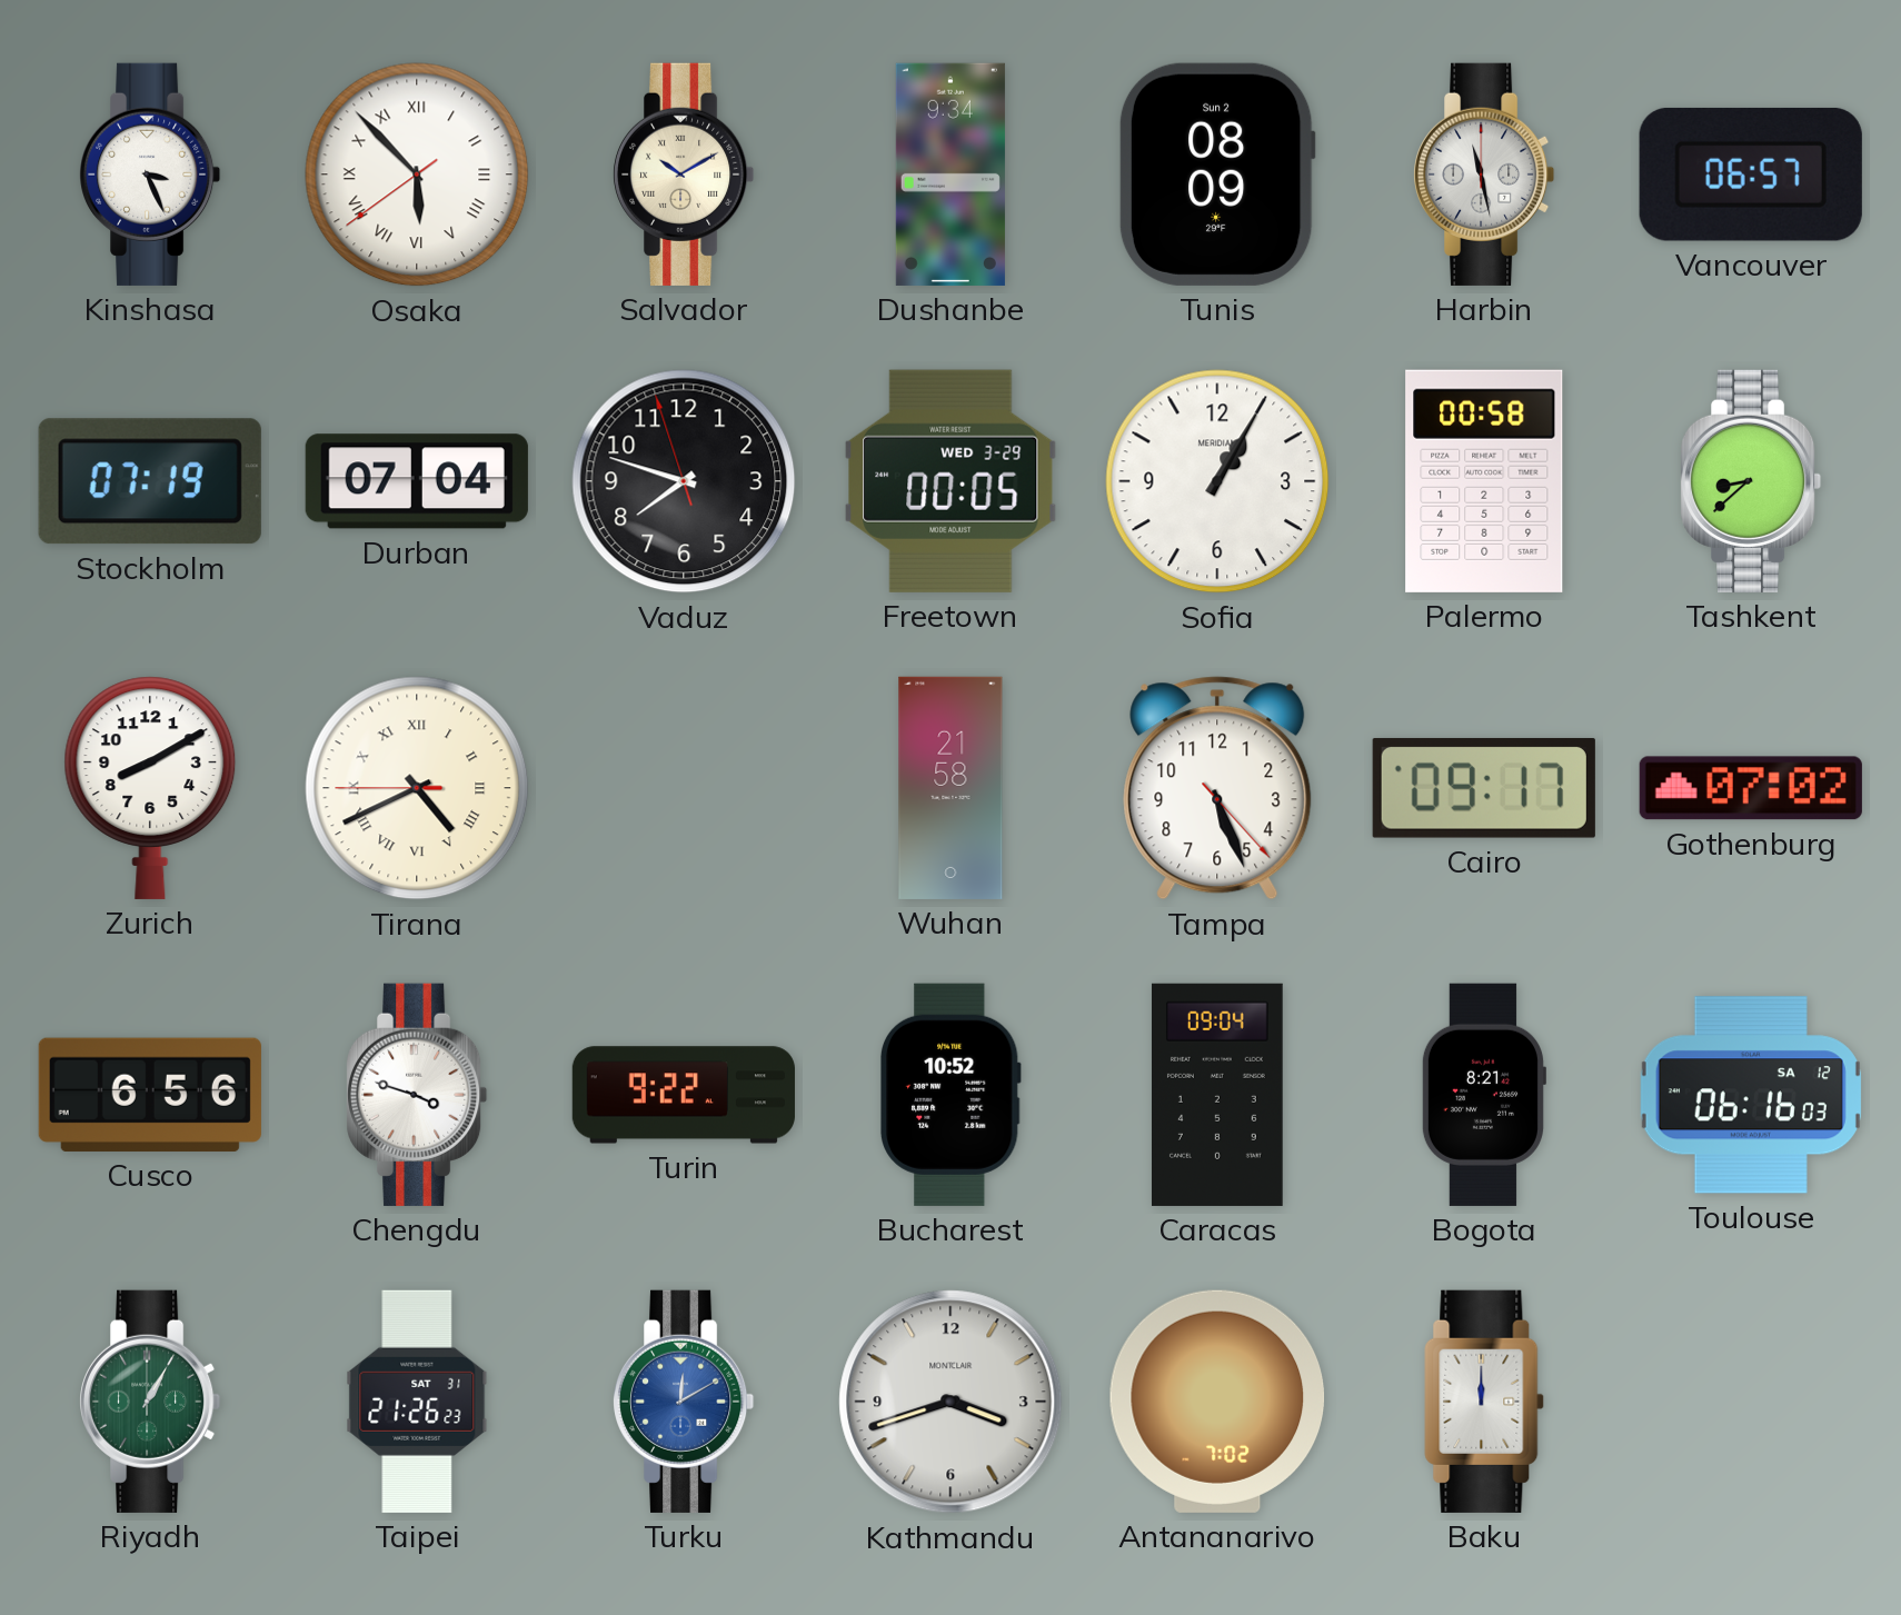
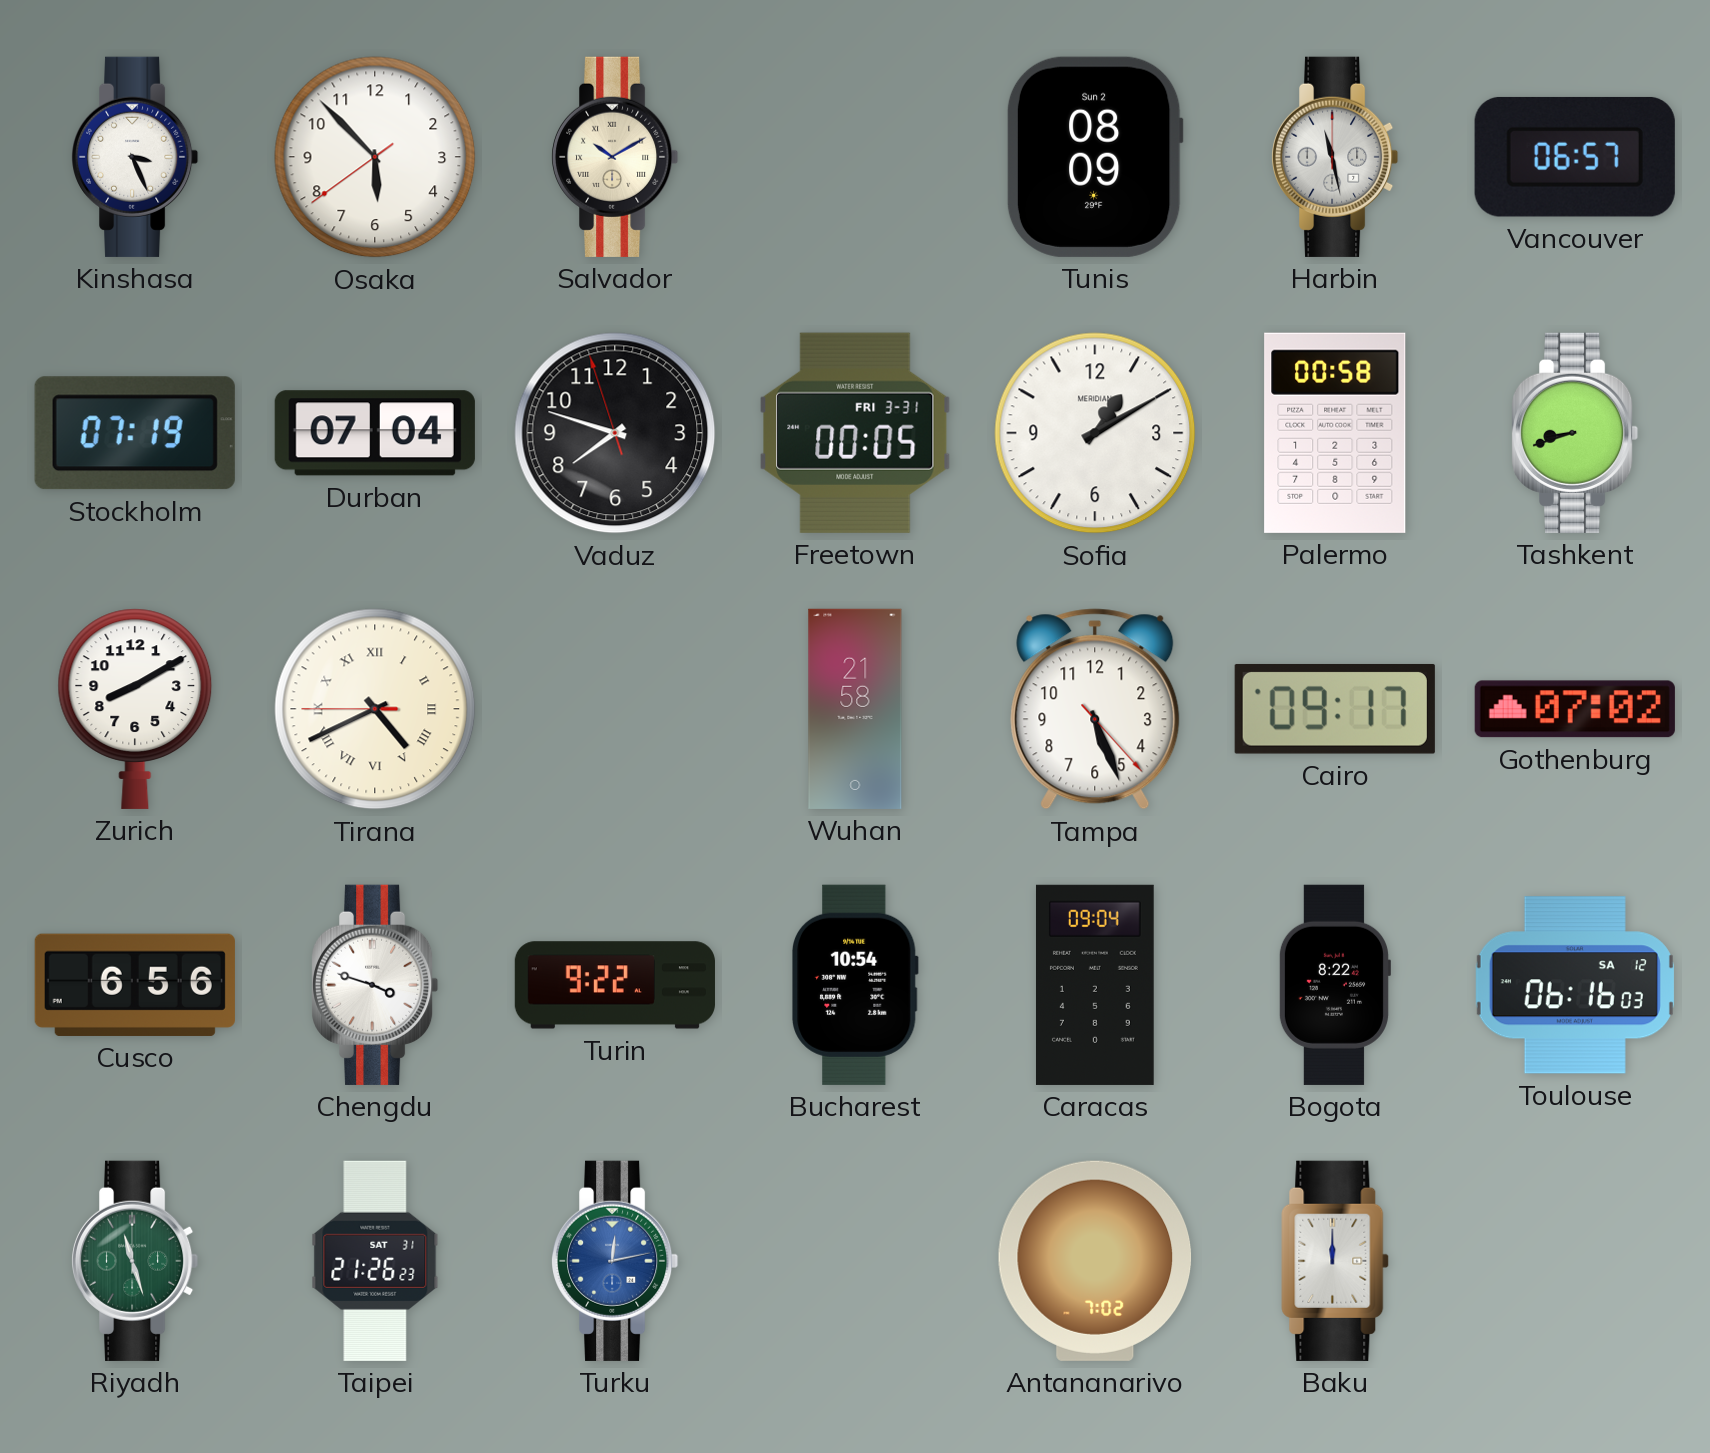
Osaka numerals: Roman -> Arabic (375, 157)
Dushanbe: 9:34 -> none (950, 175)
Freetown date: WED 3-29 -> FRI 3-31 (855, 433)
Sofia: 1:05 -> 1:10 (1095, 433)
Tashkent: 8:38 -> 8:42 (1576, 433)
Bucharest: 10:52 -> 10:54 (856, 985)
Bogota: 8:21 -> 8:22 (1334, 985)
Riyadh: 1:05 -> 11:27 (136, 1261)
Turku: 12:10 -> 12:13 (616, 1261)
Kathmandu: 3:42 -> none (950, 1402)
